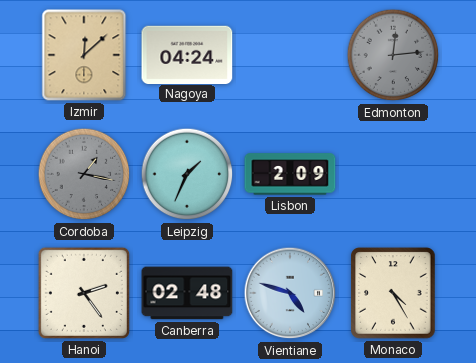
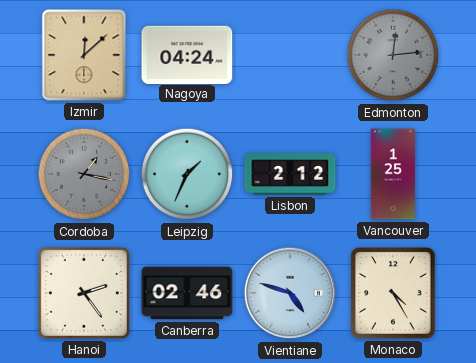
Lisbon: 2:09 -> 2:12 (290, 174)
Vancouver: none -> 1:25 (393, 174)
Canberra: 02:48 -> 02:46 (187, 293)
